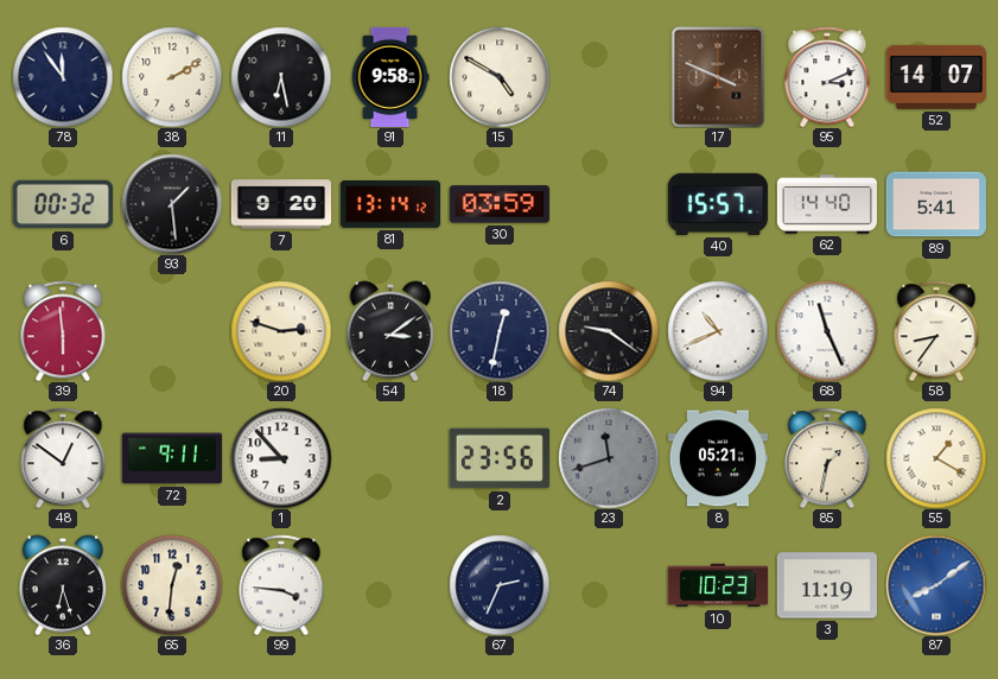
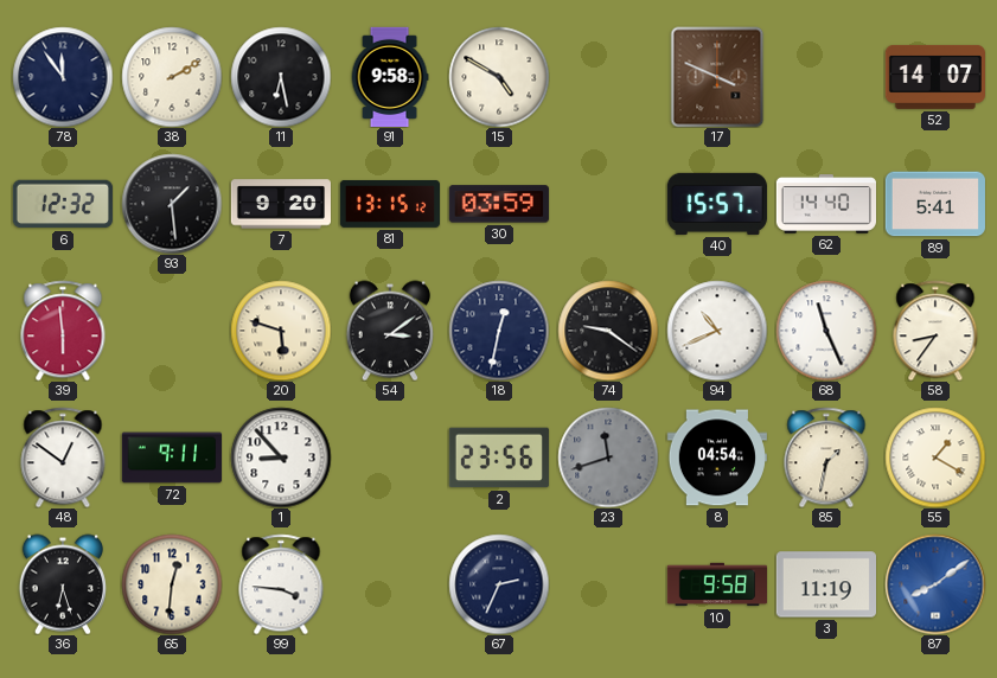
95: 3:11 -> none (827, 77)
6: 00:32 -> 12:32 (63, 204)
81: 13:14 -> 13:15 (389, 204)
20: 2:48 -> 5:48 (281, 331)
8: 05:21 -> 04:54 (717, 458)
10: 10:23 -> 9:58 (716, 584)
